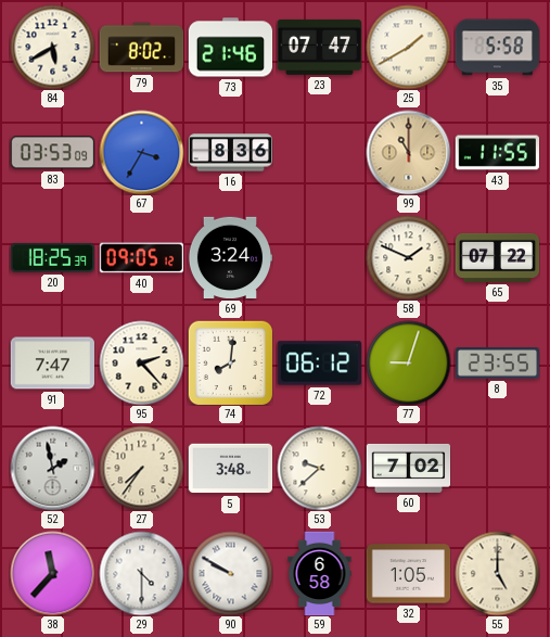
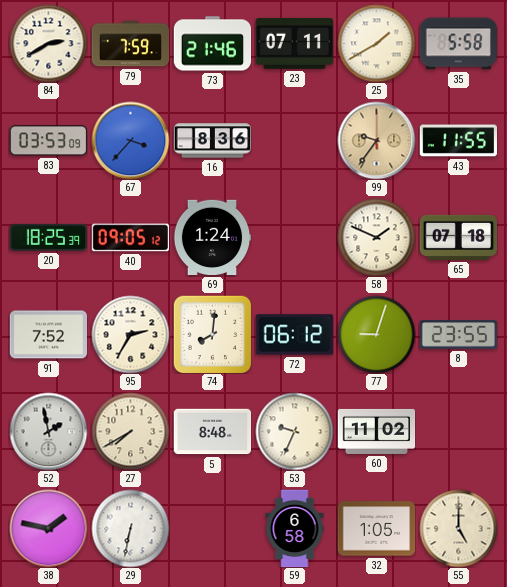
84: 5:40 -> 2:40 (48, 43)
79: 8:02 -> 7:59 (130, 44)
23: 07:47 -> 07:11 (294, 43)
67: 3:35 -> 3:37 (130, 140)
99: 11:00 -> 9:36 (376, 140)
69: 3:24 -> 1:24 (212, 238)
65: 07:22 -> 07:18 (458, 237)
91: 7:47 -> 7:52 (48, 335)
95: 2:23 -> 2:35 (130, 334)
27: 7:36 -> 7:40 (130, 431)
5: 3:48 -> 8:48 (212, 432)
53: 9:38 -> 9:34 (294, 431)
60: 7:02 -> 11:02 (376, 431)
38: 11:37 -> 1:47 (48, 528)
29: 4:30 -> 6:32 (130, 528)
90: 9:50 -> none (230, 573)
